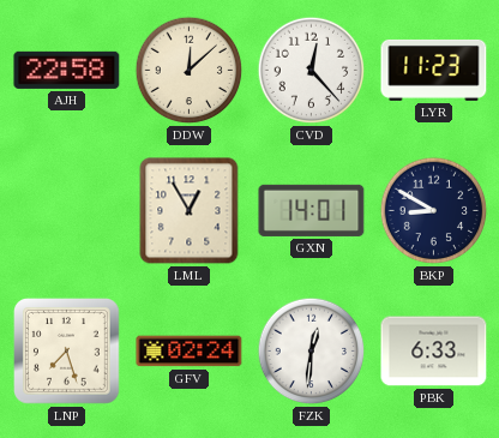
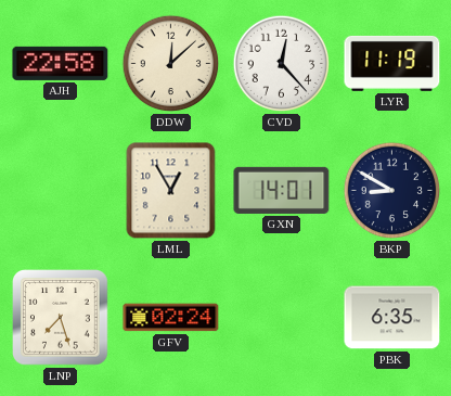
LYR: 11:23 -> 11:19 (392, 63)
FZK: 12:31 -> none (312, 352)
PBK: 6:33 -> 6:35 (392, 318)
